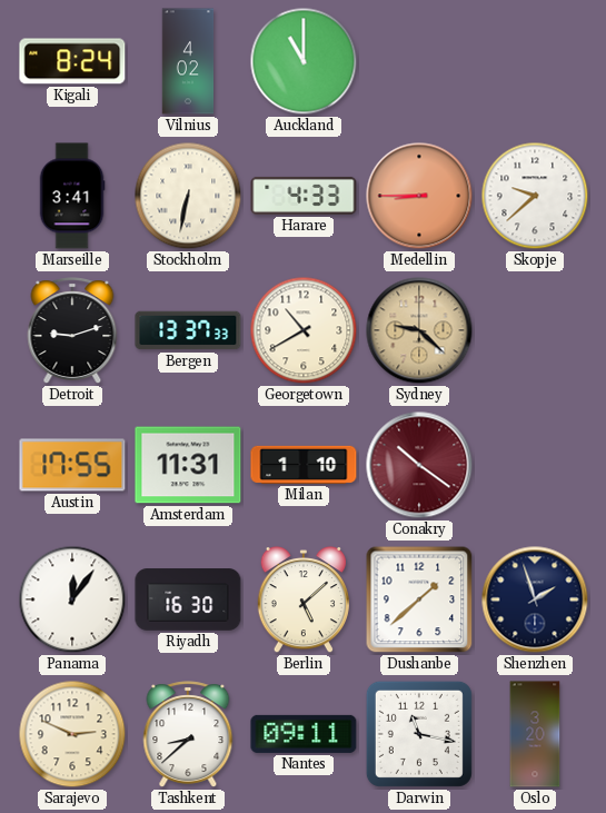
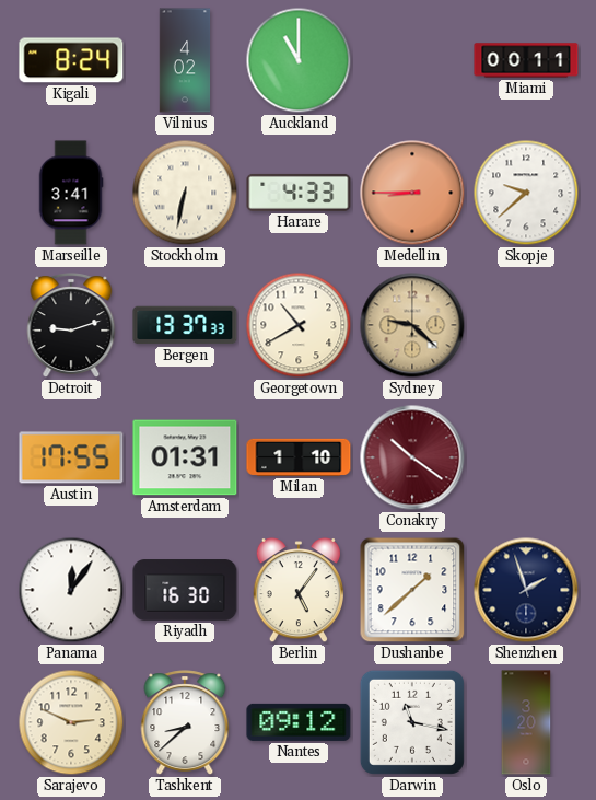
Miami: none -> 00:11 (526, 60)
Amsterdam: 11:31 -> 01:31 (185, 457)
Berlin: 5:08 -> 5:06 (299, 591)
Nantes: 09:11 -> 09:12 (299, 722)
